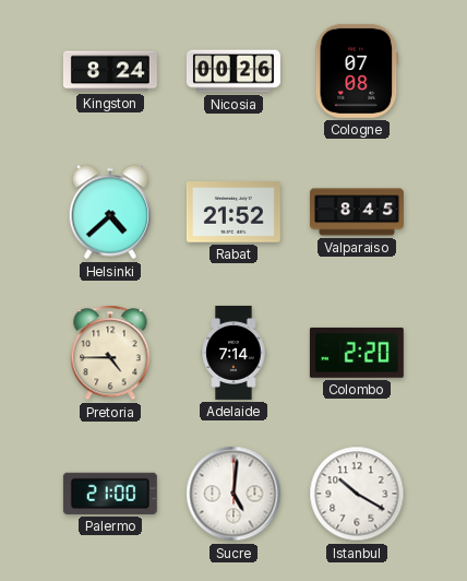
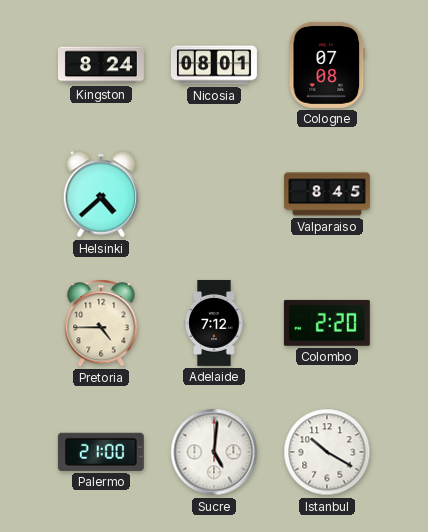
Nicosia: 00:26 -> 08:01 (214, 65)
Rabat: 21:52 -> none (234, 212)
Adelaide: 7:14 -> 7:12 (214, 323)
